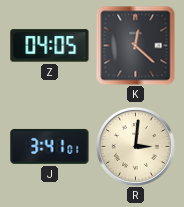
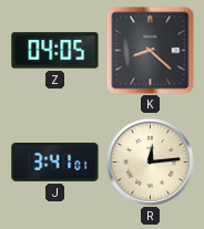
K: 12:22 -> 8:22 (150, 50)
R: 3:01 -> 12:14 (150, 162)
